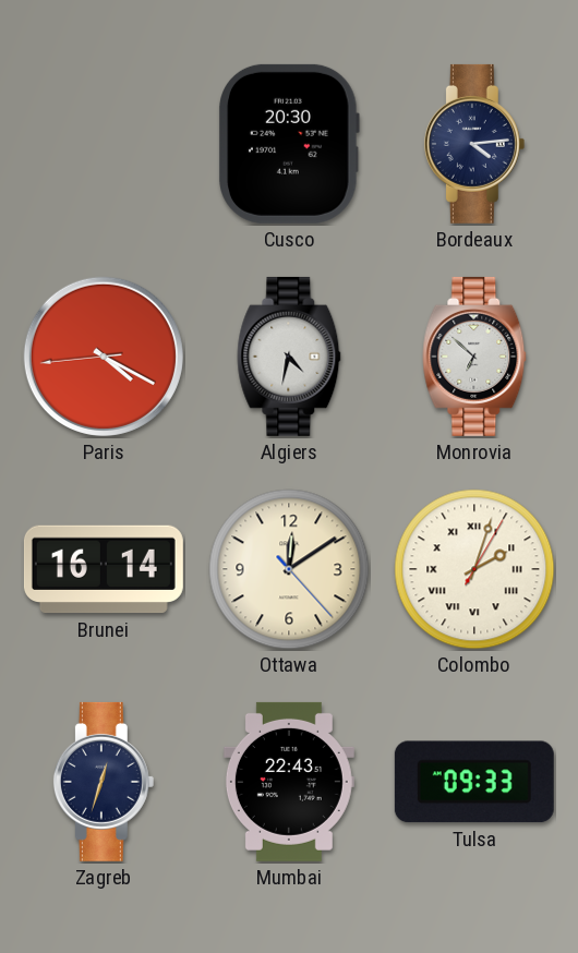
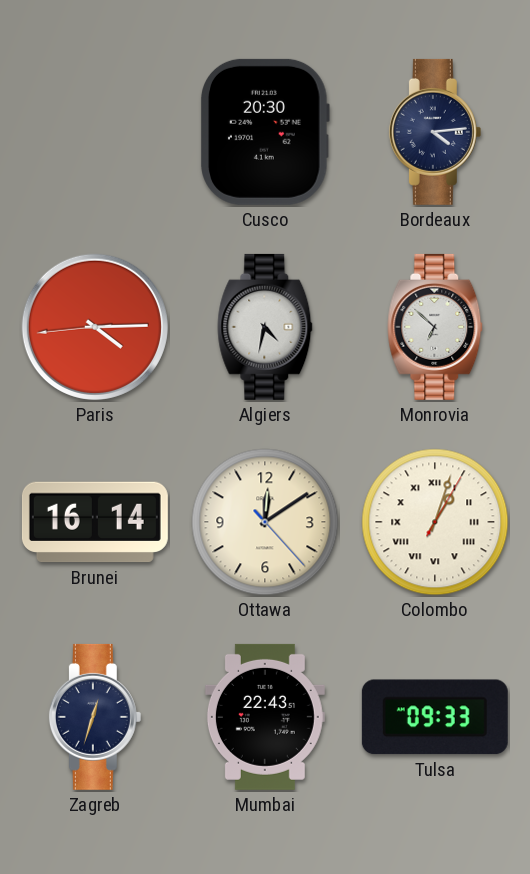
Paris: 4:19 -> 4:14 (95, 327)
Colombo: 2:03 -> 1:03 (435, 522)
